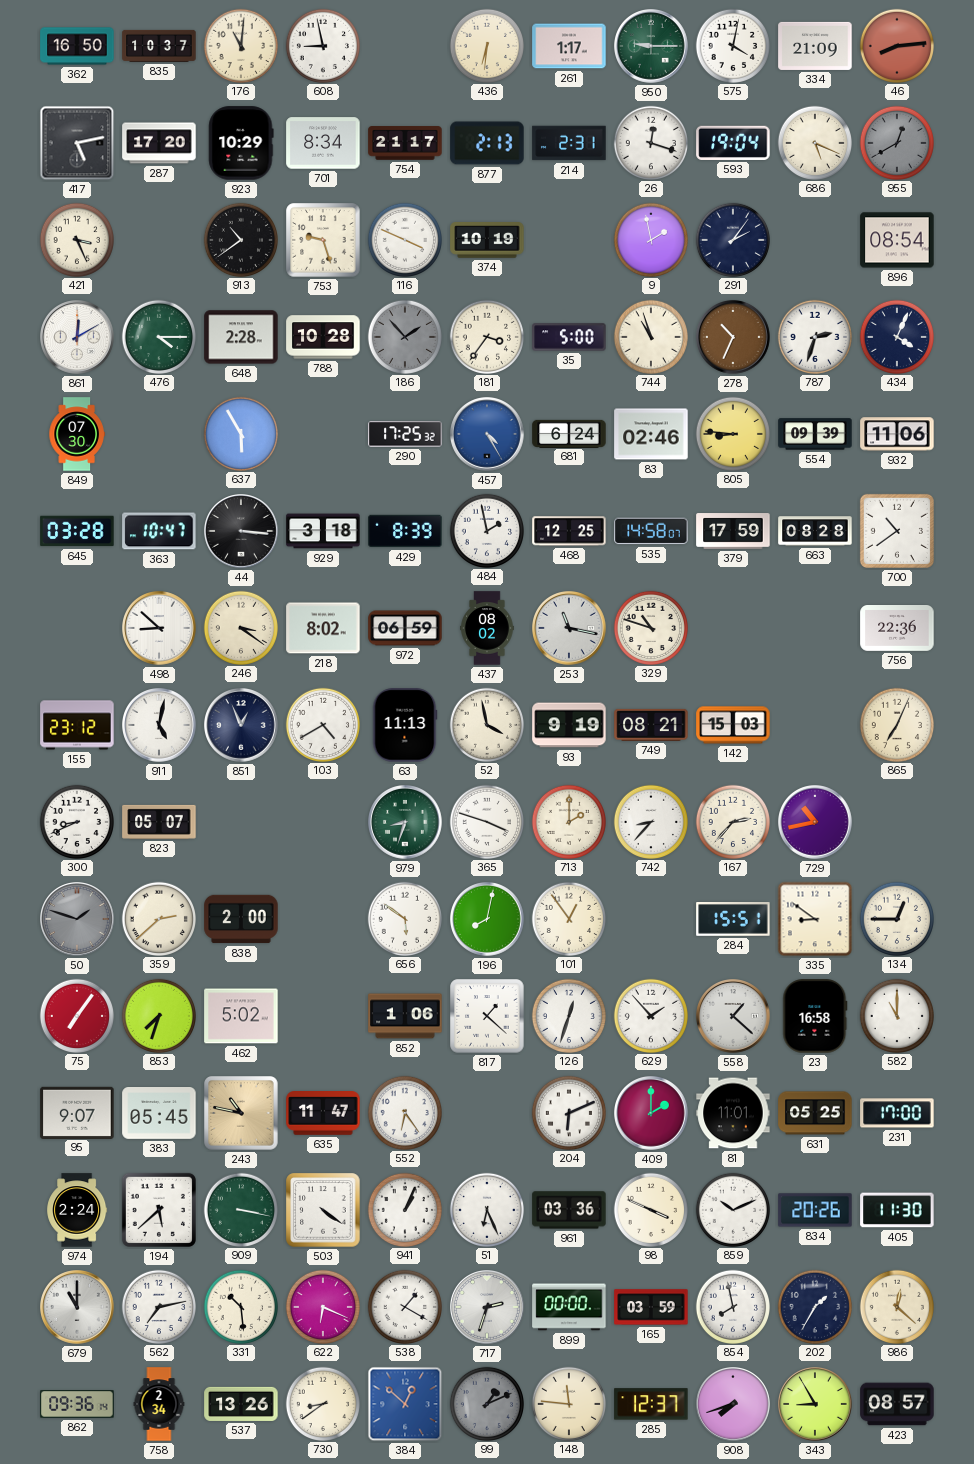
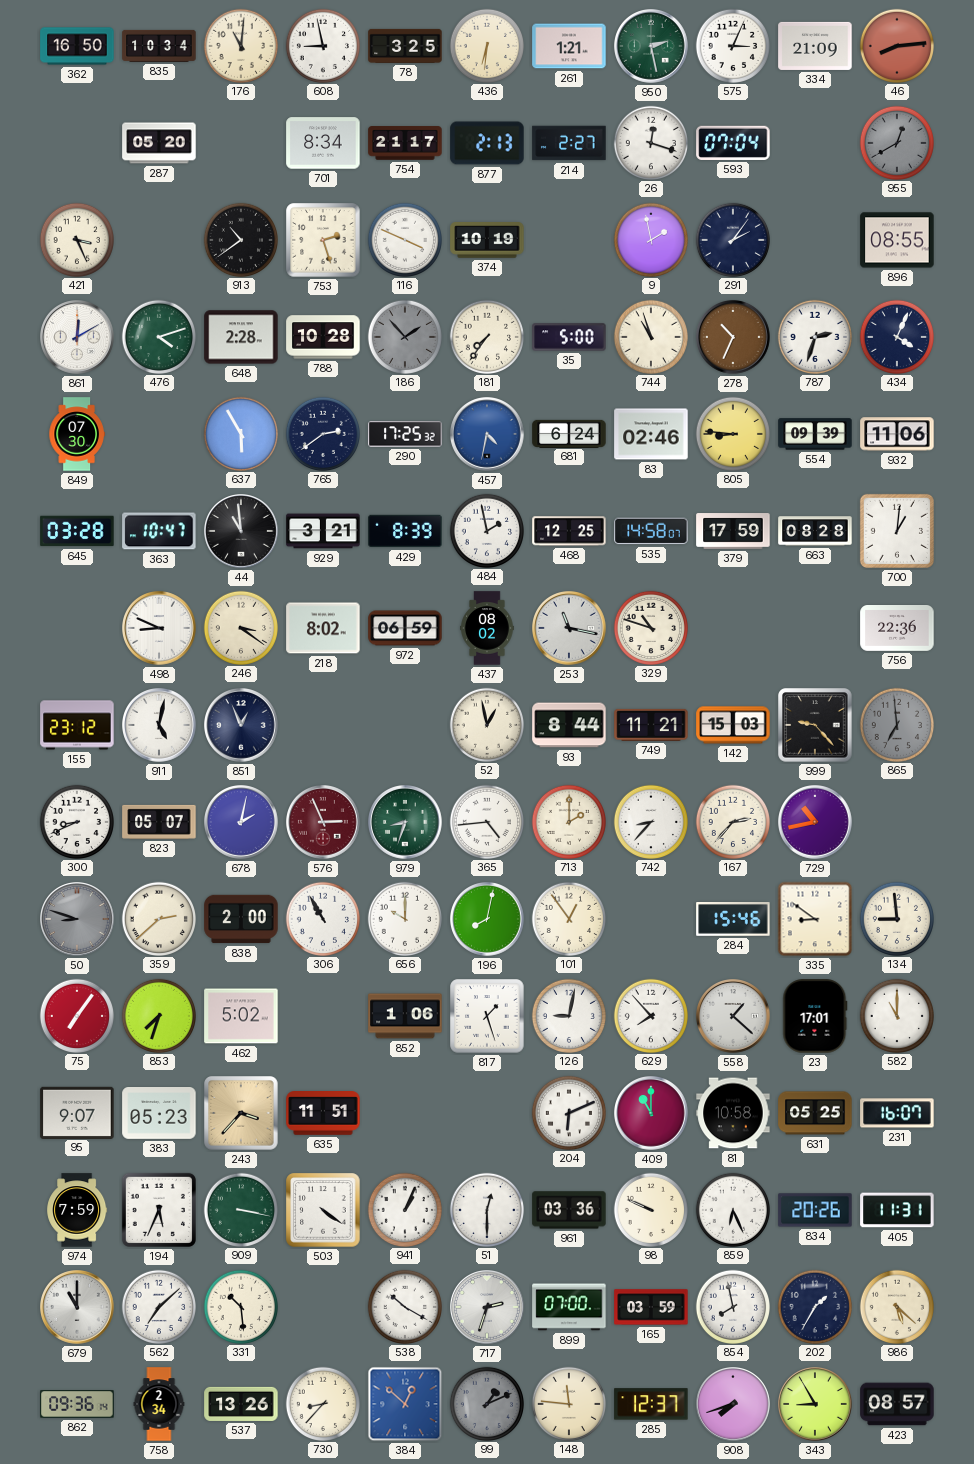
835: 10:37 -> 10:34 (159, 46)
78: none -> 3:25 (405, 46)
261: 1:17 -> 1:21 (569, 46)
950: 9:15 -> 2:28 (652, 47)
575: 4:02 -> 3:04 (732, 45)
417: 5:13 -> none (77, 143)
287: 17:20 -> 05:20 (159, 143)
923: 10:29 -> none (241, 143)
214: 2:31 -> 2:27 (569, 143)
593: 19:04 -> 07:04 (733, 143)
686: 5:19 -> none (814, 142)
753: 9:27 -> 2:27 (323, 240)
896: 08:54 -> 08:55 (897, 240)
476: 4:15 -> 4:12 (158, 336)
181: 3:36 -> 7:36 (486, 336)
765: none -> 2:39 (322, 433)
457: 4:25 -> 4:32 (488, 435)
44: 3:16 -> 10:59 (242, 532)
929: 3:18 -> 3:21 (323, 531)
700: 10:39 -> 1:01 (897, 531)
498: 8:52 -> 8:49 (160, 629)
103: 4:40 -> none (322, 724)
63: 11:13 -> none (405, 725)
52: 3:58 -> 12:58 (486, 724)
93: 9:19 -> 8:44 (569, 725)
749: 08:21 -> 11:21 (651, 725)
999: none -> 9:23 (815, 725)
865: 7:04 -> 6:59 (896, 724)
865 dial: cream -> grey (896, 724)
678: none -> 2:02 (242, 823)
576: none -> 2:56 (324, 823)
365: 3:48 -> 4:44 (486, 821)
50: 1:48 -> 8:48 (78, 920)
306: none -> 10:55 (322, 918)
656: 5:51 -> 10:00 (404, 918)
284: 15:51 -> 15:46 (733, 920)
134: 12:45 -> 8:59 (896, 918)
817: 1:22 -> 1:27 (487, 1016)
126: 12:33 -> 9:02 (568, 1015)
629: 1:53 -> 7:53 (650, 1015)
23: 16:58 -> 17:01 (815, 1016)
383: 05:45 -> 05:23 (159, 1114)
243: 10:47 -> 3:37 (241, 1113)
635: 11:47 -> 11:51 (323, 1113)
552: 6:24 -> none (404, 1112)
409: 2:00 -> 11:00 (652, 1114)
81: 11:01 -> 10:58 (733, 1113)
231: 17:00 -> 16:07 (897, 1113)
974: 2:24 -> 7:59 (77, 1210)
194: 5:38 -> 5:34 (159, 1210)
51: 6:26 -> 12:30 (486, 1209)
98: 3:49 -> 9:49 (650, 1209)
859: 10:11 -> 6:26 (732, 1209)
405: 11:30 -> 11:31 (897, 1210)
562: 7:13 -> 7:08 (158, 1306)
622: 6:19 -> none (322, 1306)
538: 1:20 -> 10:20 (404, 1306)
899: 00:00 -> 07:00 (569, 1307)
986: 12:22 -> 5:22 (896, 1306)
730: 8:39 -> 8:37 (322, 1403)
